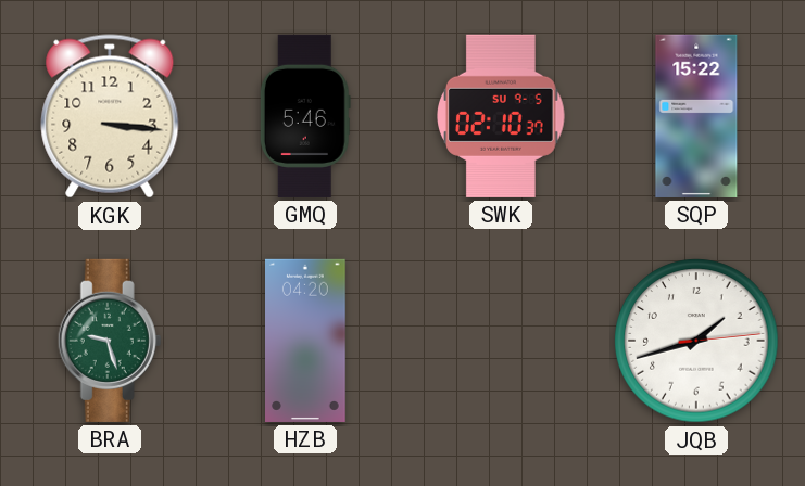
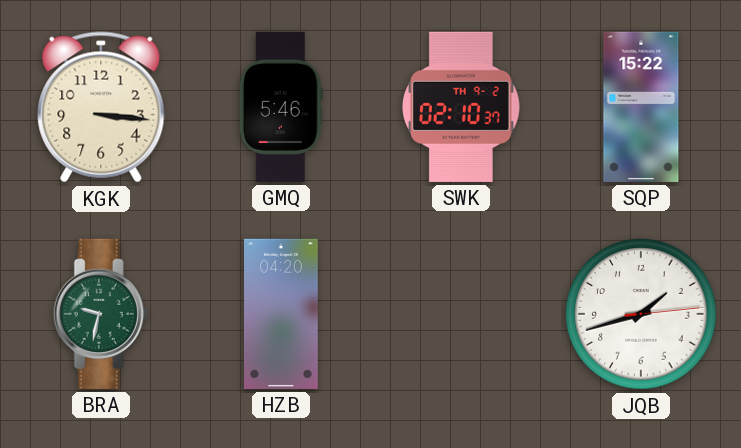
SWK date: SU 9-5 -> TH 9-2 (462, 107)
BRA: 9:27 -> 9:32 (101, 314)
